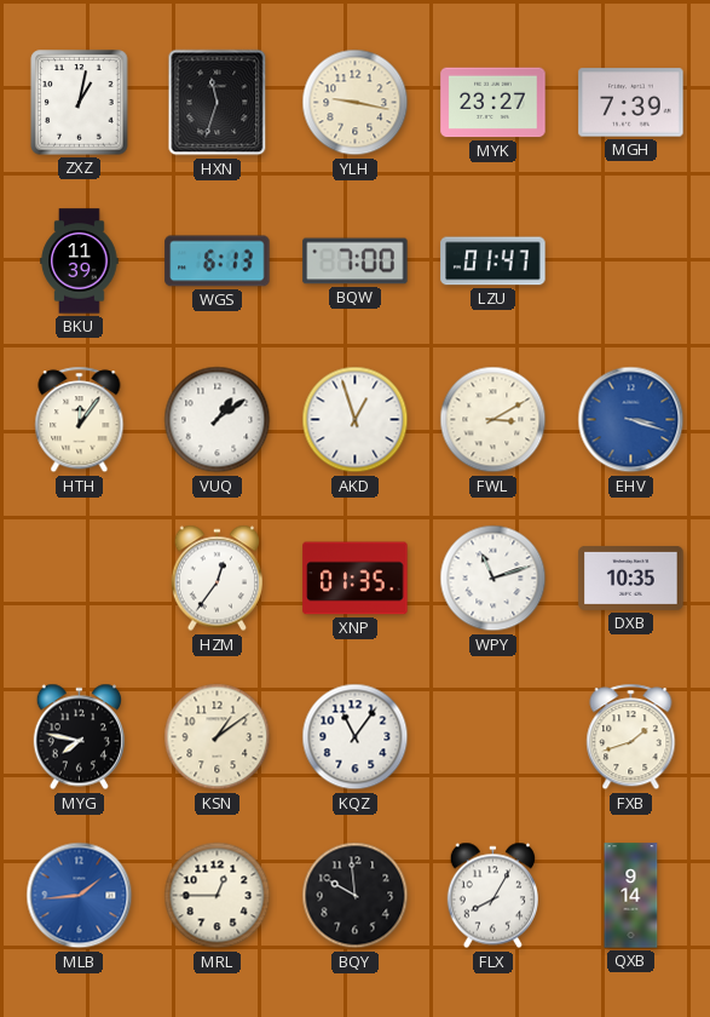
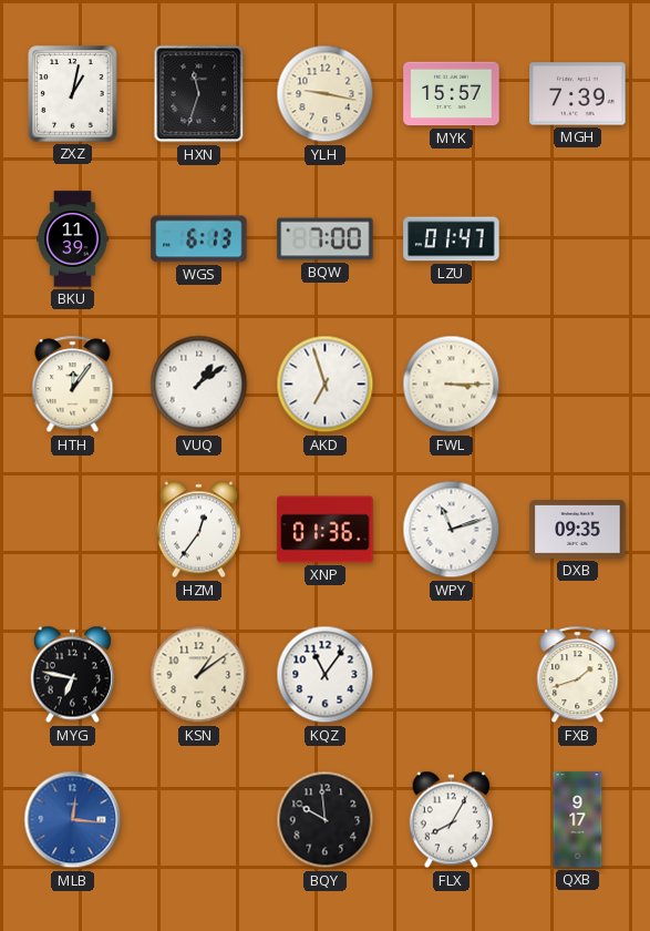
MYK: 23:27 -> 15:57 (452, 94)
AKD: 12:57 -> 6:57 (326, 385)
FWL: 3:10 -> 3:15 (452, 385)
EHV: 3:18 -> none (631, 420)
XNP: 01:35 -> 01:36 (326, 530)
DXB: 10:35 -> 09:35 (578, 529)
MYG: 7:47 -> 6:47 (72, 675)
MLB: 1:44 -> 12:16 (73, 820)
MRL: 12:45 -> none (218, 896)
QXB: 9:14 -> 9:17 (578, 820)
